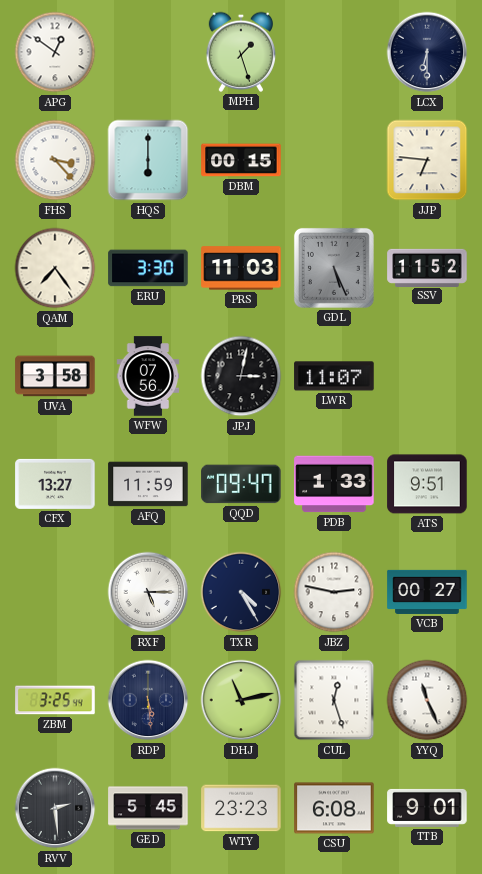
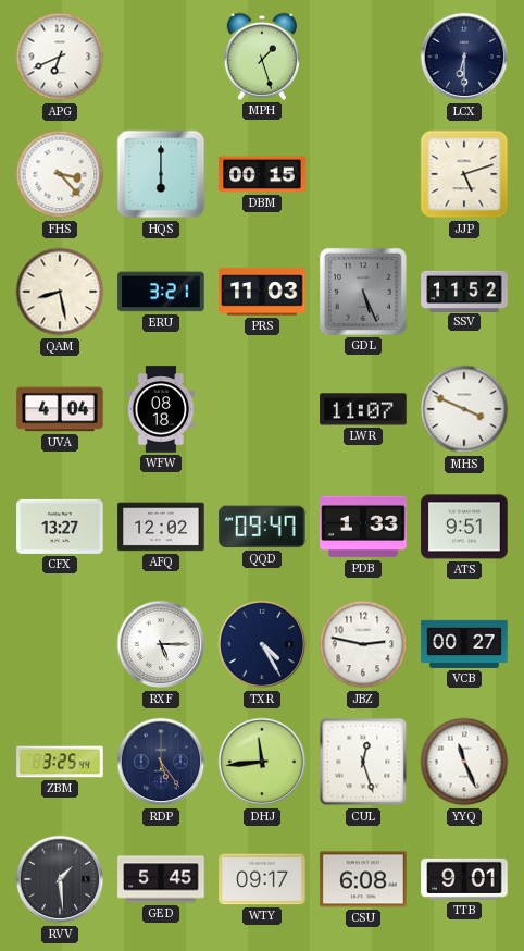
APG: 12:51 -> 6:41 (60, 57)
JJP: 6:46 -> 5:12 (464, 174)
QAM: 7:24 -> 8:28 (60, 292)
ERU: 3:30 -> 3:21 (161, 292)
UVA: 3:58 -> 4:04 (60, 409)
WFW: 07:56 -> 08:18 (161, 409)
JPJ: 3:02 -> none (241, 376)
MHS: none -> 3:49 (464, 409)
AFQ: 11:59 -> 12:02 (161, 527)
RDP: 5:29 -> 5:24 (161, 762)
DHJ: 11:13 -> 11:44 (262, 762)
RVV: 2:29 -> 1:29 (60, 879)
WTY: 23:23 -> 09:17 (262, 879)
